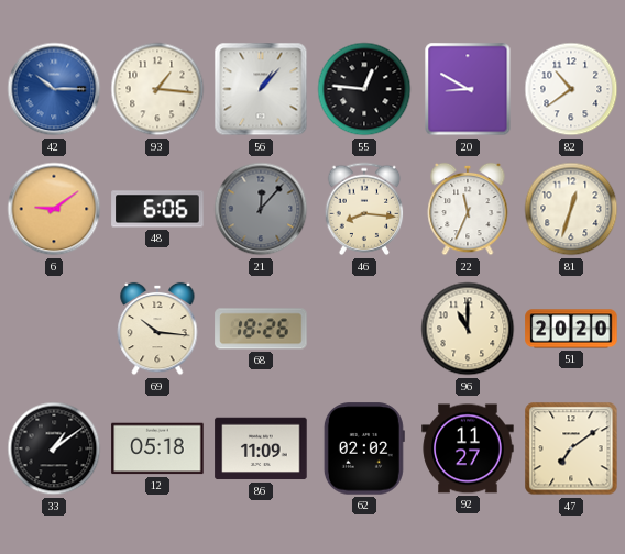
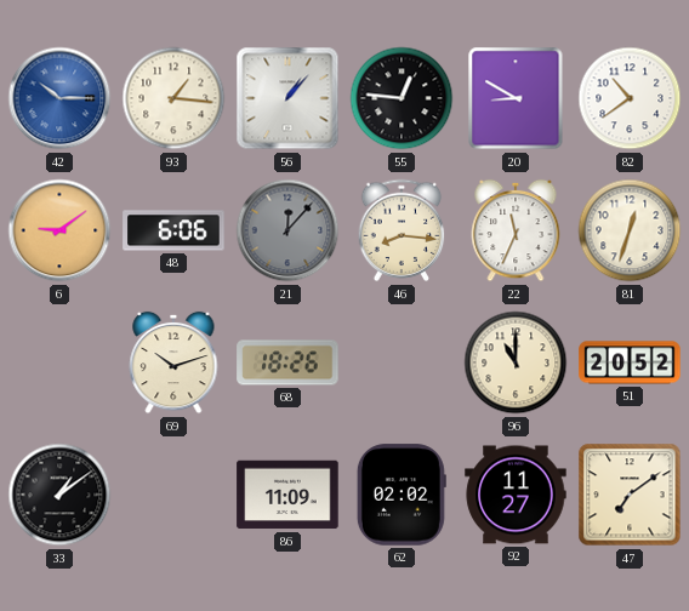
69: 10:16 -> 10:12 (173, 362)
51: 20:20 -> 20:52 (630, 362)
12: 05:18 -> none (157, 448)
